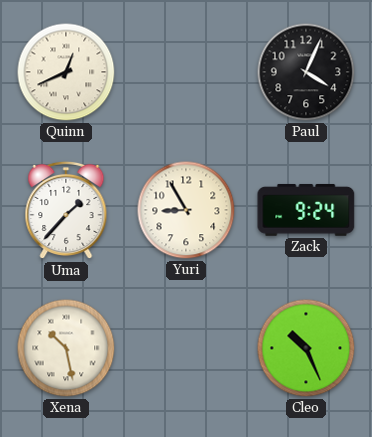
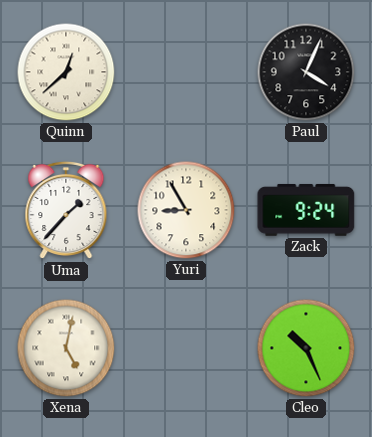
Quinn: 12:41 -> 12:38 (66, 72)
Xena: 10:28 -> 5:02 (66, 348)
